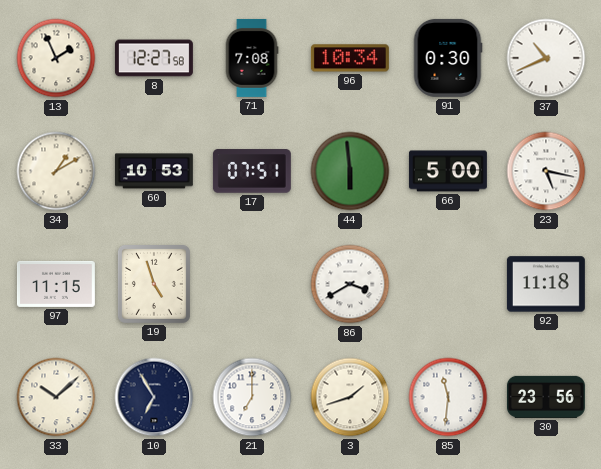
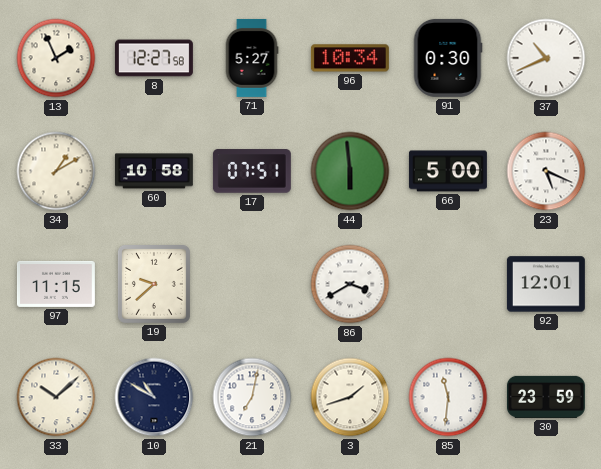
71: 7:08 -> 5:27 (252, 58)
60: 10:53 -> 10:58 (154, 171)
23: 5:17 -> 5:19 (546, 171)
19: 4:57 -> 9:38 (154, 284)
92: 11:18 -> 12:01 (546, 284)
10: 6:55 -> 10:50 (154, 397)
21: 7:00 -> 7:02 (252, 397)
30: 23:56 -> 23:59 (546, 397)
